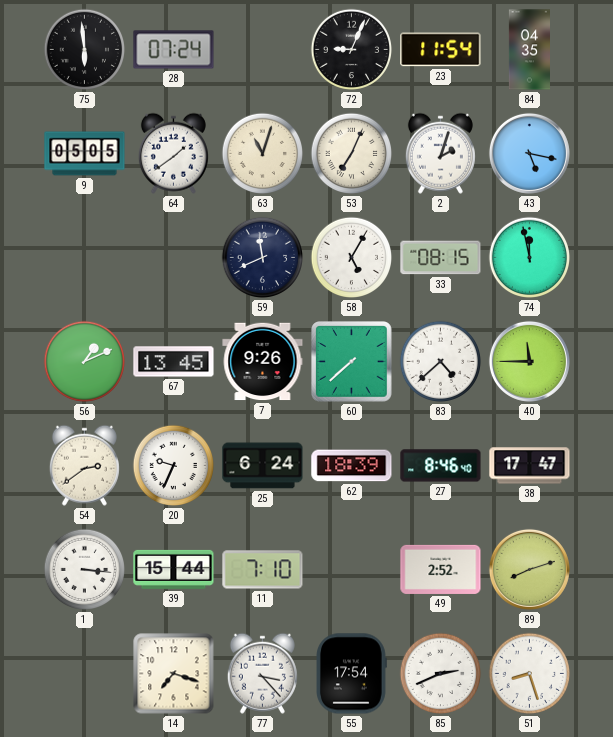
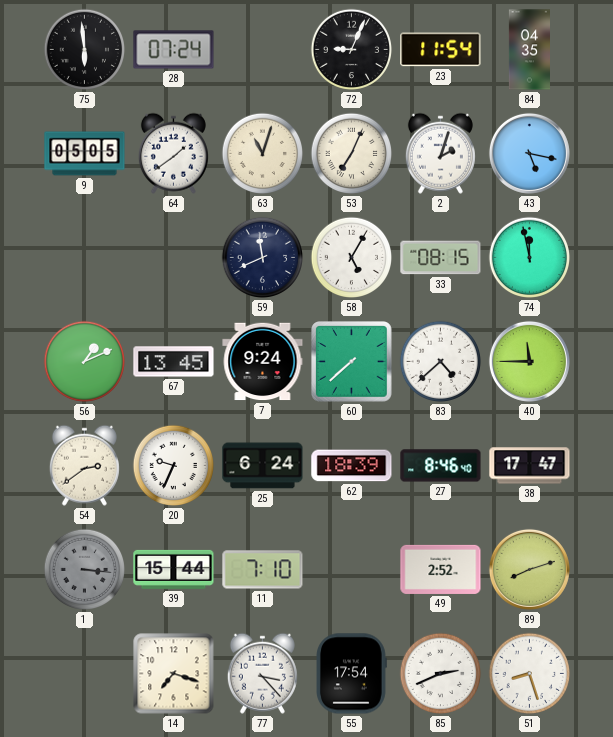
7: 9:26 -> 9:24 (263, 362)
1 dial: white -> grey (85, 570)
